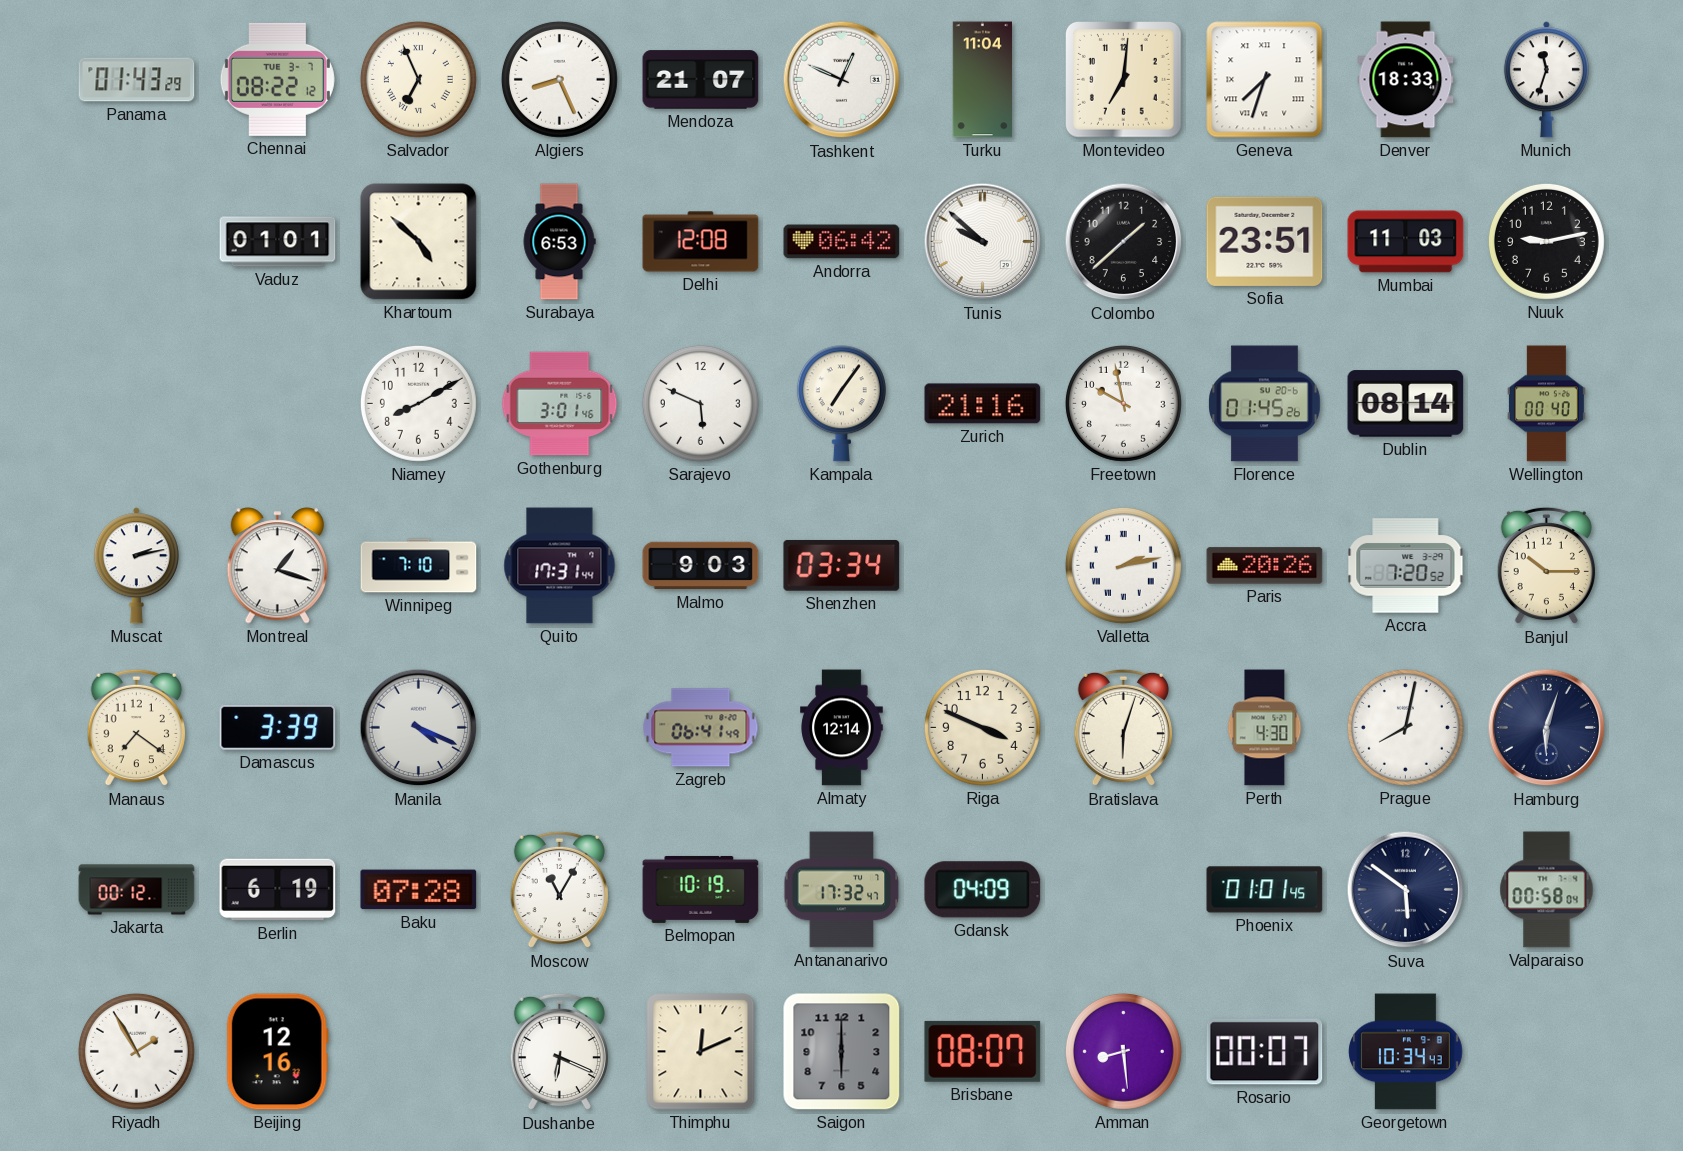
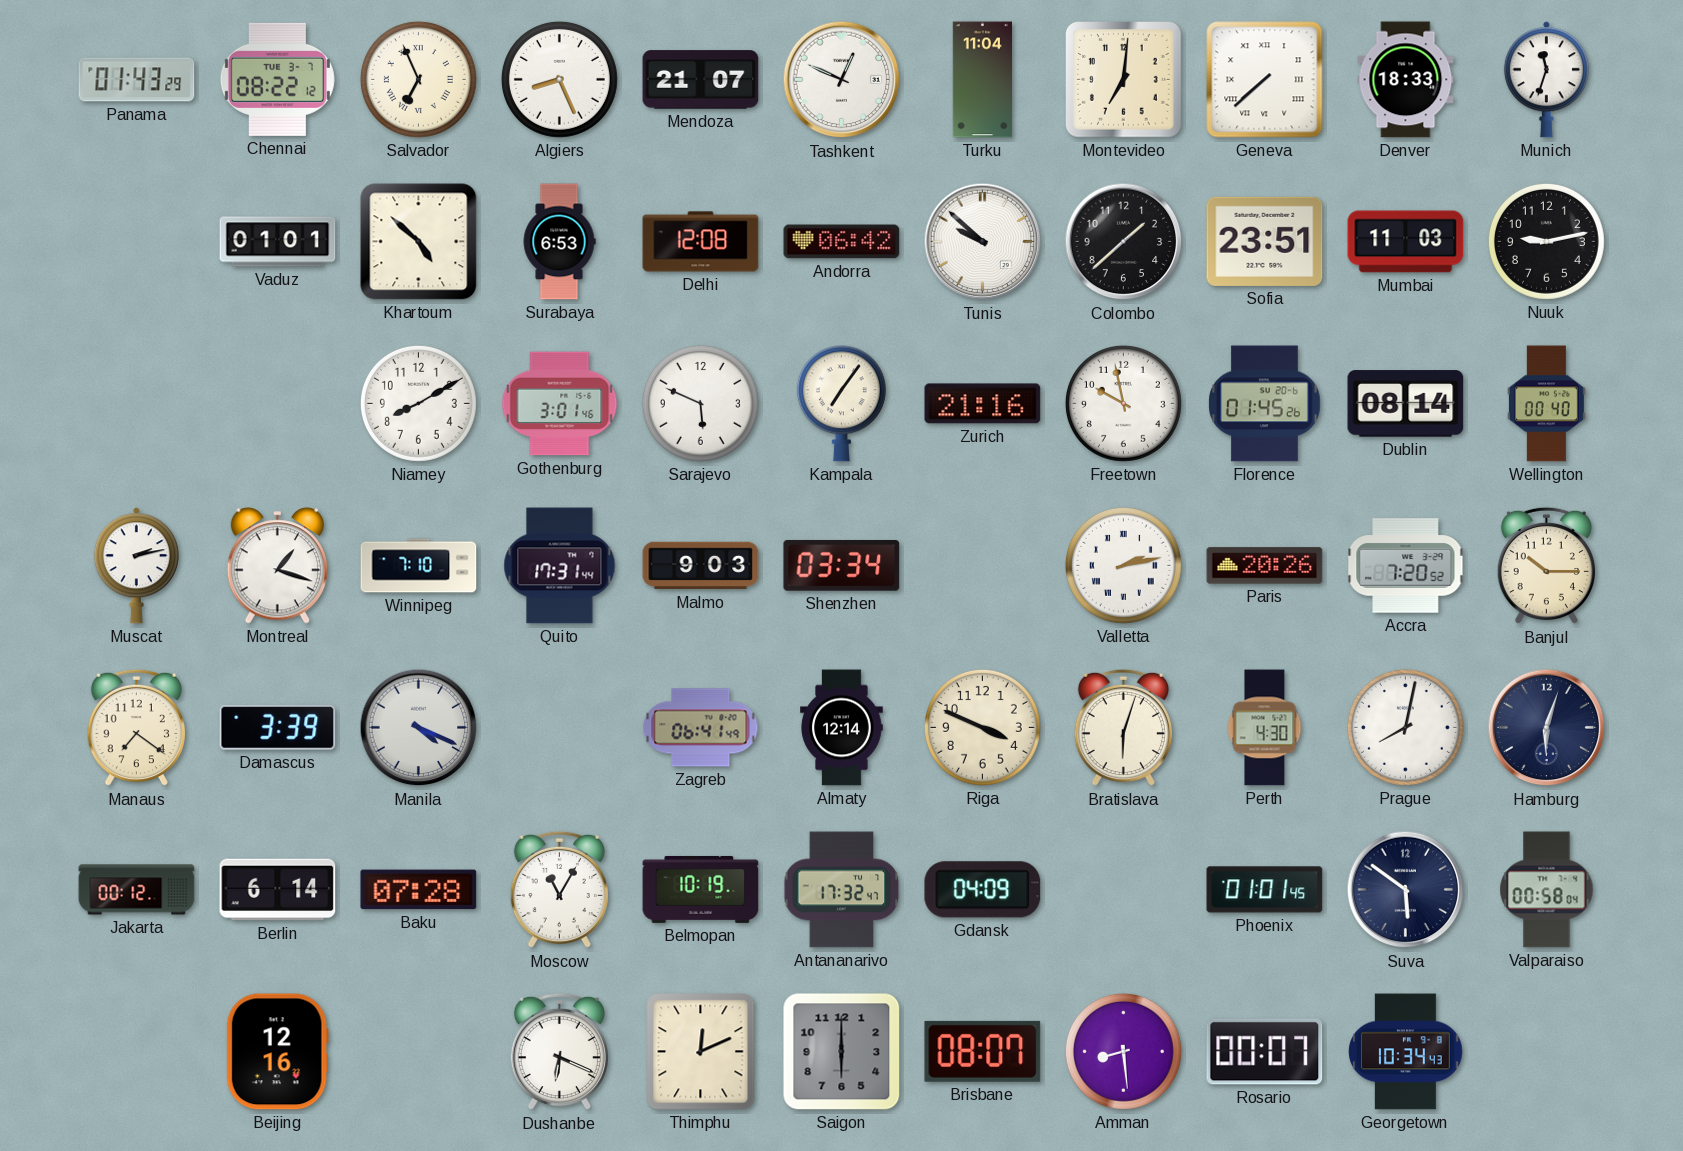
Geneva: 7:33 -> 7:38 (1265, 80)
Berlin: 6:19 -> 6:14 (278, 890)
Riyadh: 1:55 -> none (136, 1051)
